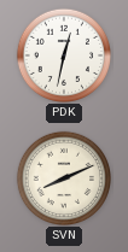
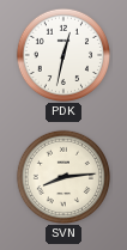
SVN: 8:11 -> 8:14 (62, 176)
